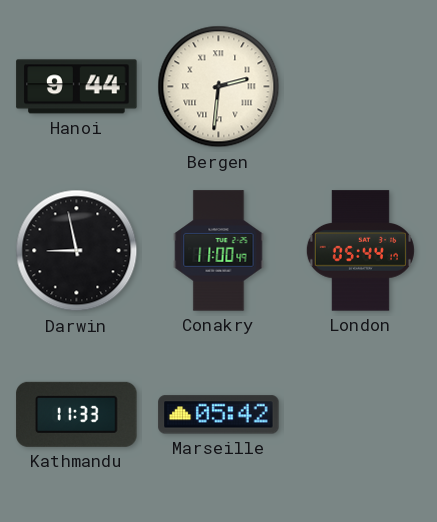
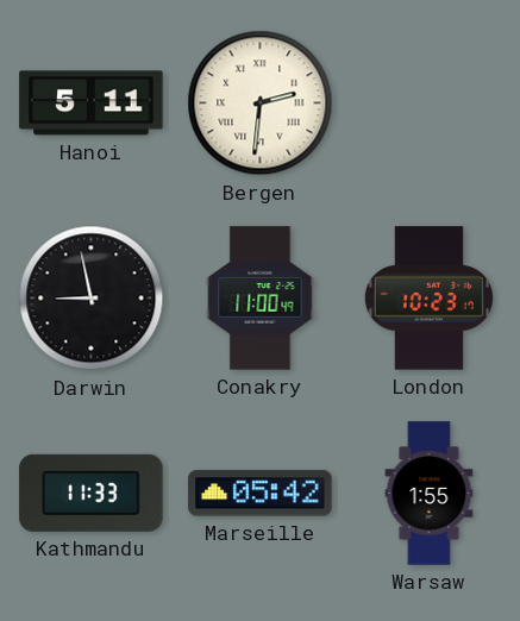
Hanoi: 9:44 -> 5:11 (92, 103)
London: 05:44 -> 10:23 (428, 299)
Warsaw: none -> 1:55 (430, 494)
